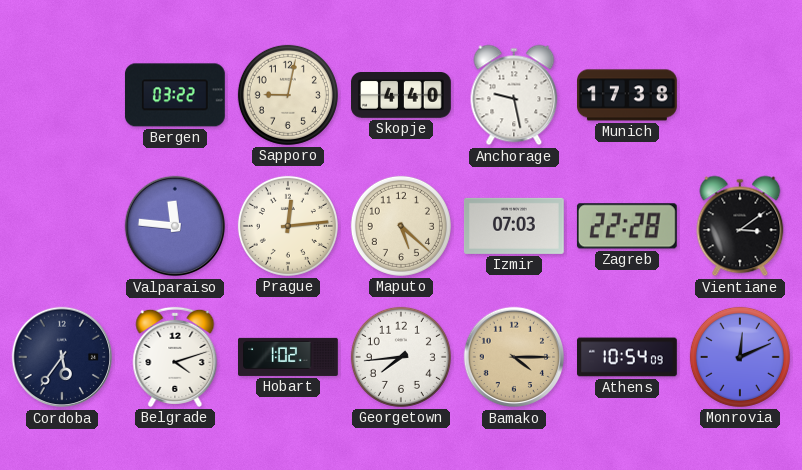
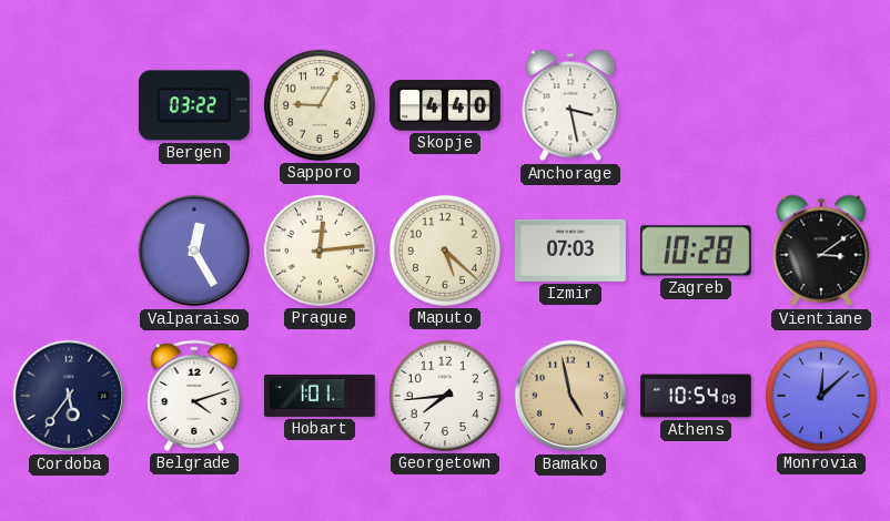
Sapporo: 9:02 -> 9:05 (320, 105)
Anchorage: 9:28 -> 3:28 (570, 105)
Munich: 17:38 -> none (628, 95)
Valparaiso: 11:46 -> 12:25 (194, 251)
Zagreb: 22:28 -> 10:28 (696, 251)
Hobart: 1:02 -> 1:01 (321, 396)
Bamako: 4:15 -> 4:58 (570, 396)
Monrovia: 12:11 -> 12:08 (821, 396)
